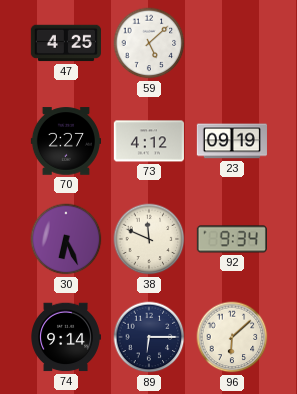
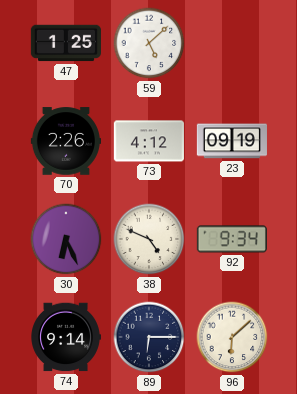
47: 4:25 -> 1:25 (66, 43)
70: 2:27 -> 2:26 (65, 141)
38: 11:49 -> 4:49 (149, 239)
